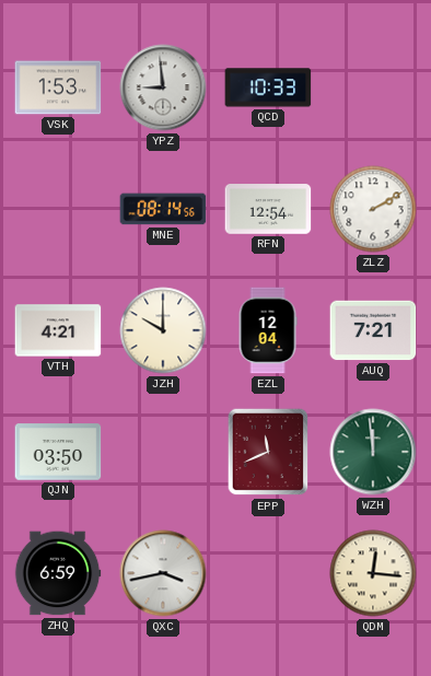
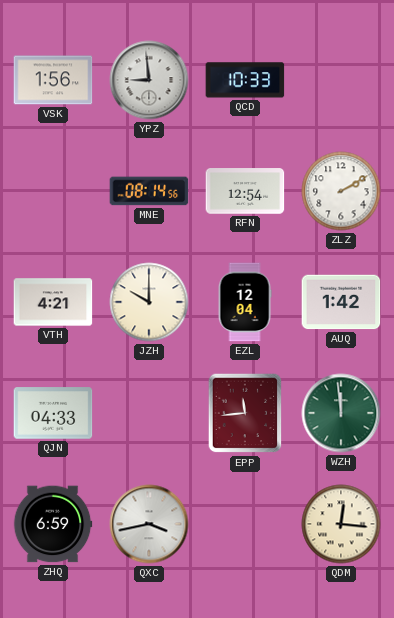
VSK: 1:53 -> 1:56 (53, 80)
AUQ: 7:21 -> 1:42 (341, 302)
QJN: 03:50 -> 04:33 (53, 413)
EPP: 11:41 -> 11:44 (245, 413)
